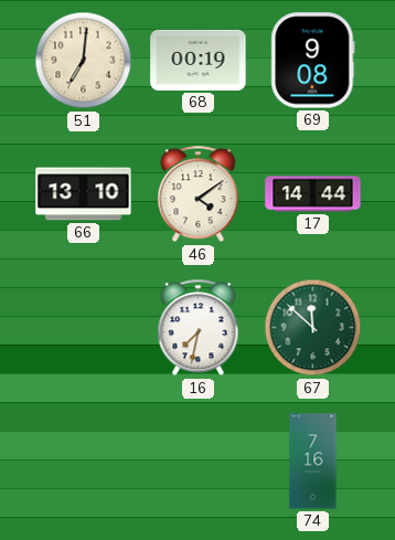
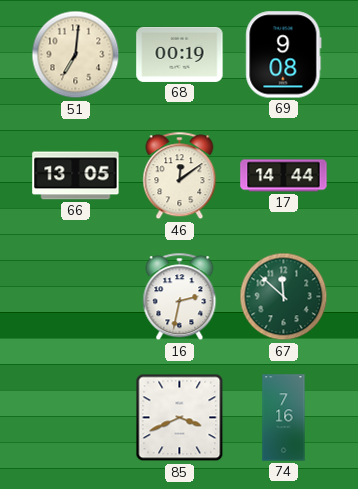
66: 13:10 -> 13:05 (76, 176)
46: 4:09 -> 12:09 (180, 176)
16: 7:32 -> 2:32 (180, 297)
85: none -> 3:41 (180, 418)
